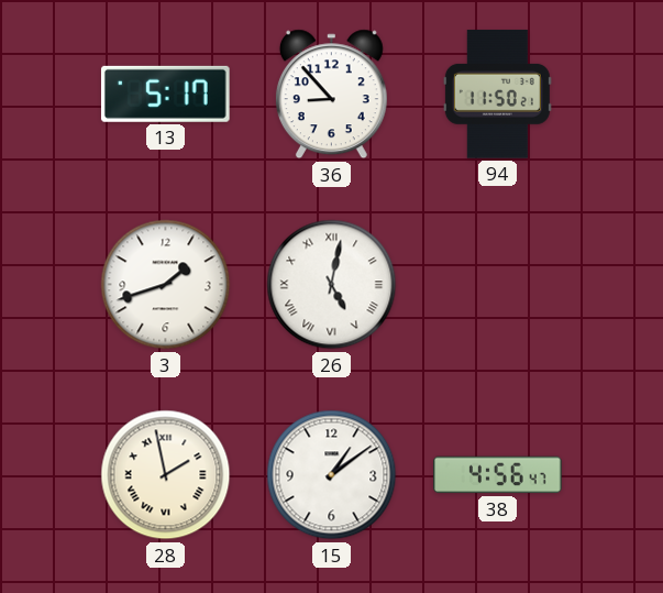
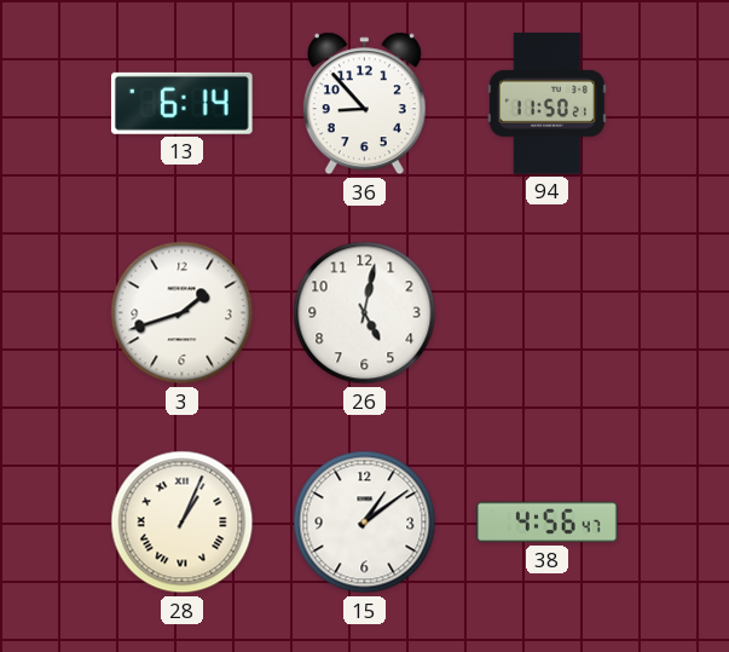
13: 5:17 -> 6:14 (181, 103)
26 numerals: Roman -> Arabic (365, 313)
28: 1:58 -> 1:04 (183, 523)
